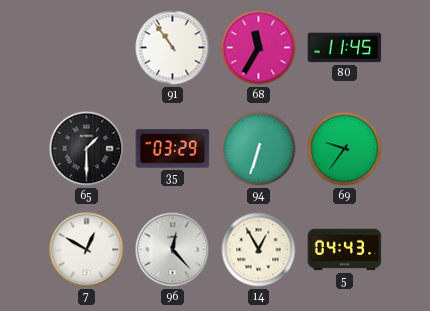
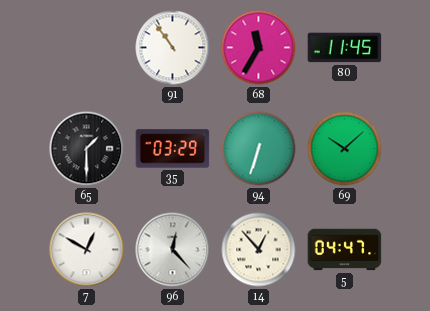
69: 9:36 -> 10:08 (345, 149)
14: 12:55 -> 12:53 (259, 250)
5: 04:43 -> 04:47 (345, 250)
